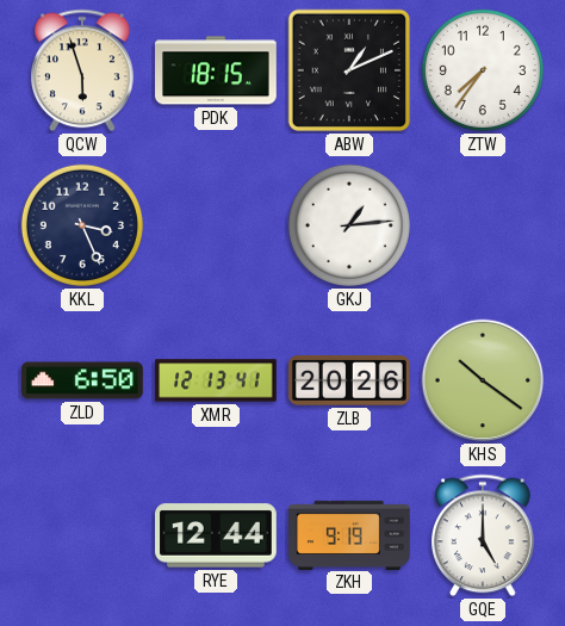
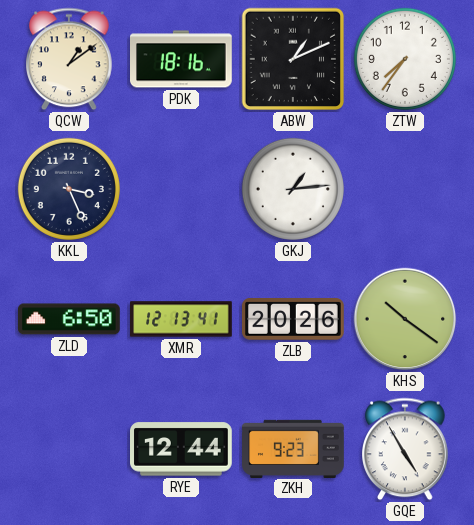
QCW: 5:57 -> 1:09 (70, 59)
PDK: 18:15 -> 18:16 (182, 59)
ZKH: 9:19 -> 9:23 (293, 448)
GQE: 5:00 -> 4:55 (406, 449)
